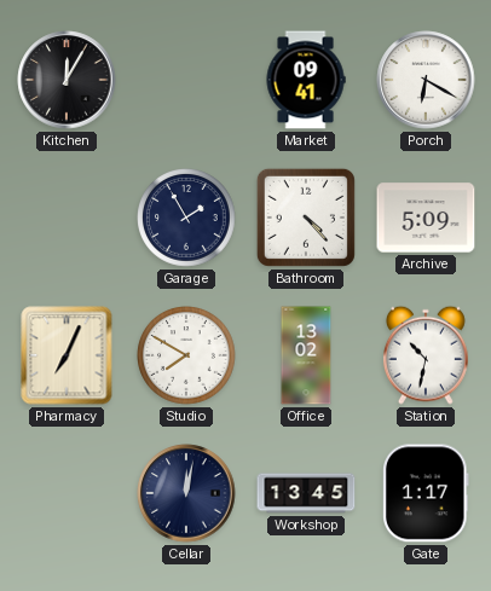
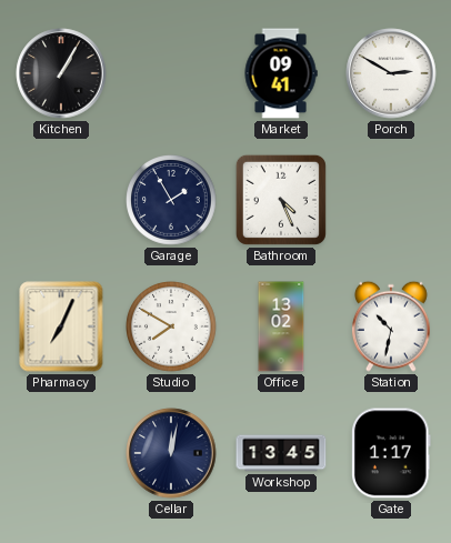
Kitchen: 12:05 -> 1:05 (61, 73)
Porch: 6:20 -> 2:50 (391, 73)
Bathroom: 4:23 -> 4:26 (281, 200)
Archive: 5:09 -> none (426, 218)
